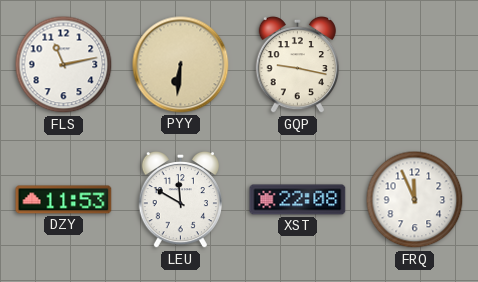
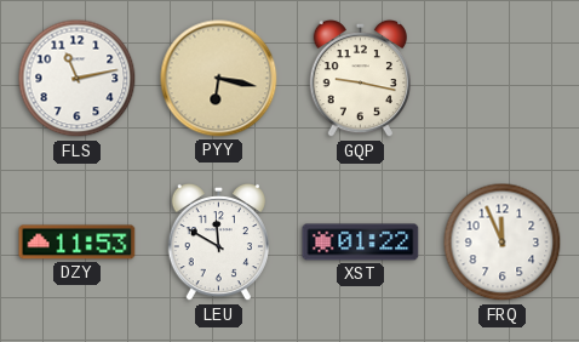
PYY: 6:31 -> 6:17 (219, 79)
XST: 22:08 -> 01:22 (361, 243)
